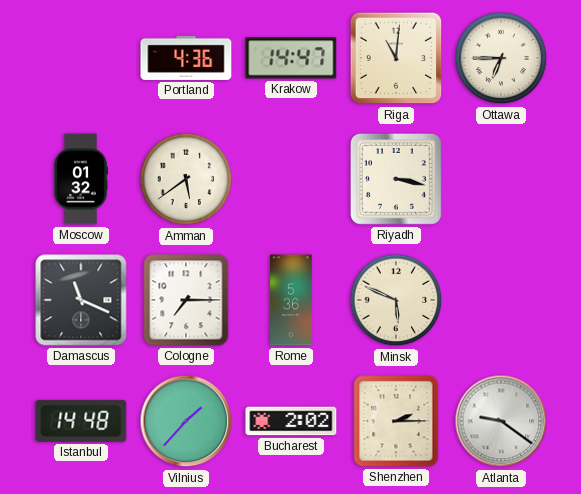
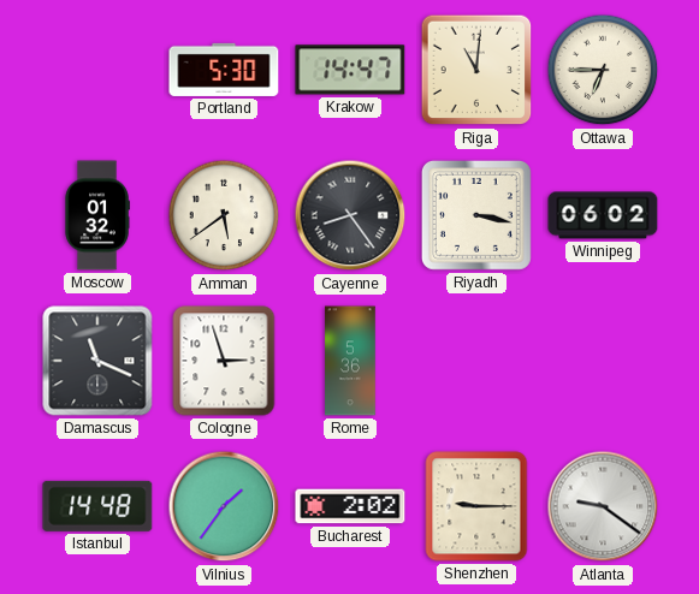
Portland: 4:36 -> 5:30 (224, 70)
Cayenne: none -> 8:24 (350, 215)
Winnipeg: none -> 06:02 (603, 215)
Cologne: 7:15 -> 2:57 (224, 361)
Minsk: 5:49 -> none (396, 300)
Vilnius: 1:37 -> 1:36 (224, 506)
Shenzhen: 2:15 -> 9:15 (476, 506)
